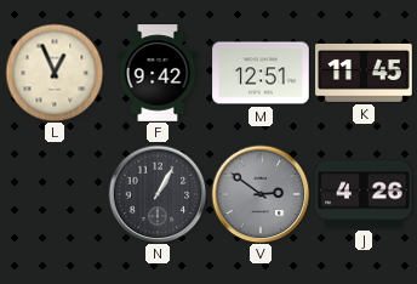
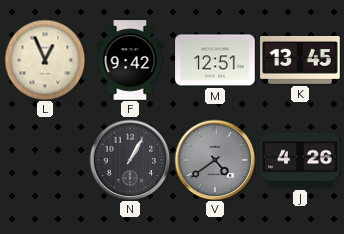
K: 11:45 -> 13:45 (300, 60)
V: 2:51 -> 4:39 (215, 160)
